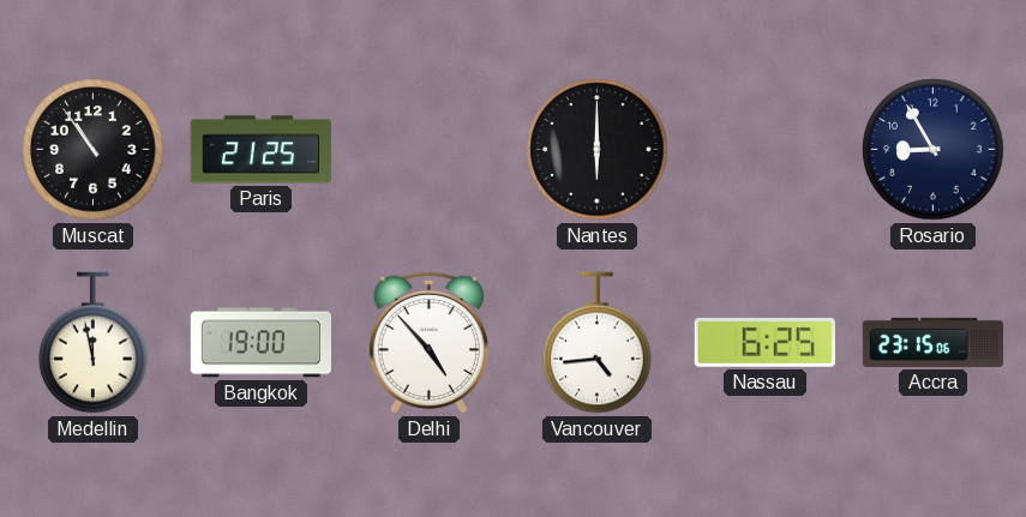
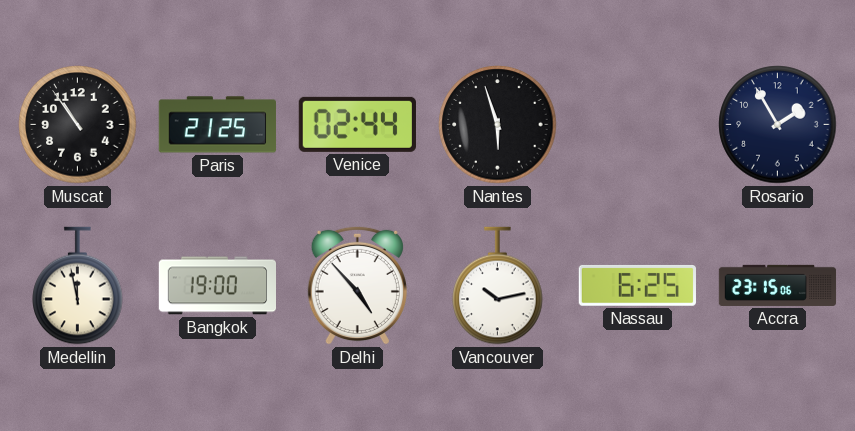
Venice: none -> 02:44 (357, 124)
Nantes: 6:00 -> 5:57 (498, 125)
Rosario: 8:55 -> 1:55 (778, 125)
Vancouver: 4:44 -> 10:13 (498, 286)
